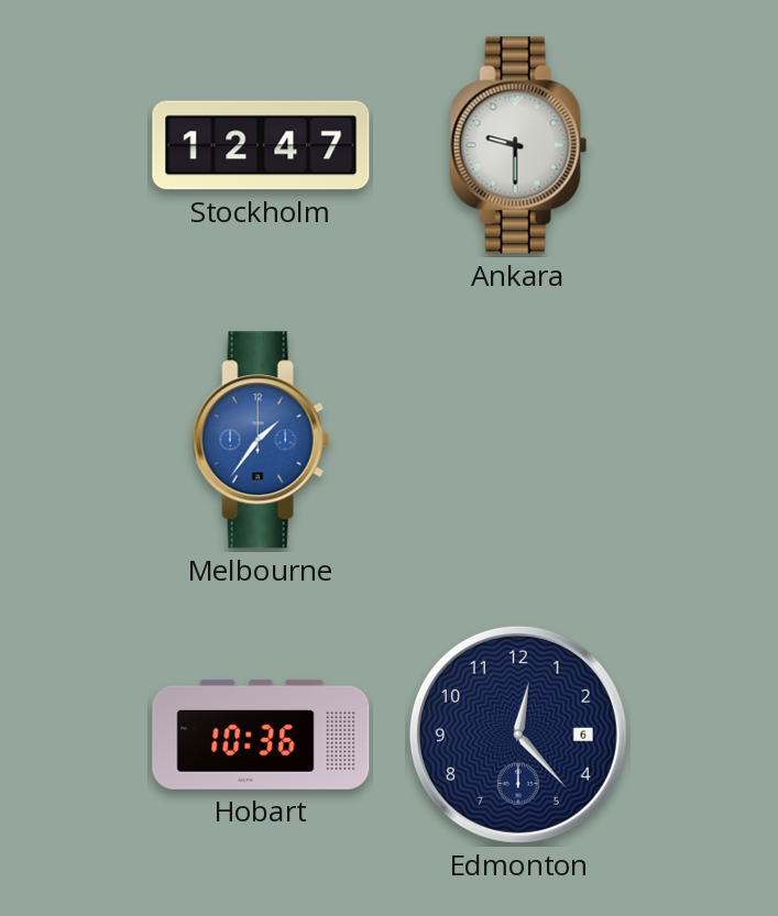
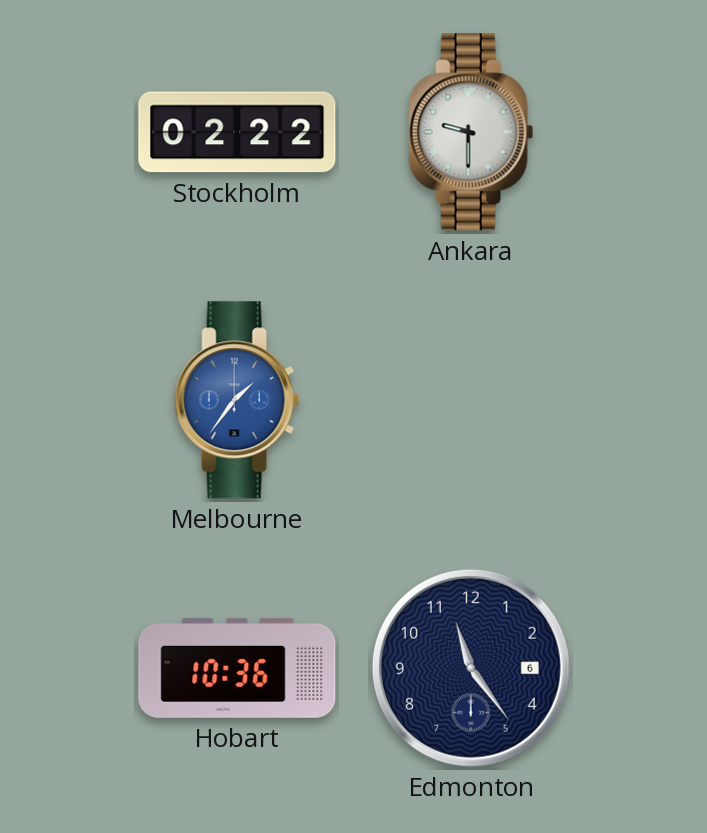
Stockholm: 12:47 -> 02:22 (237, 132)
Edmonton: 12:23 -> 11:24 (471, 668)
